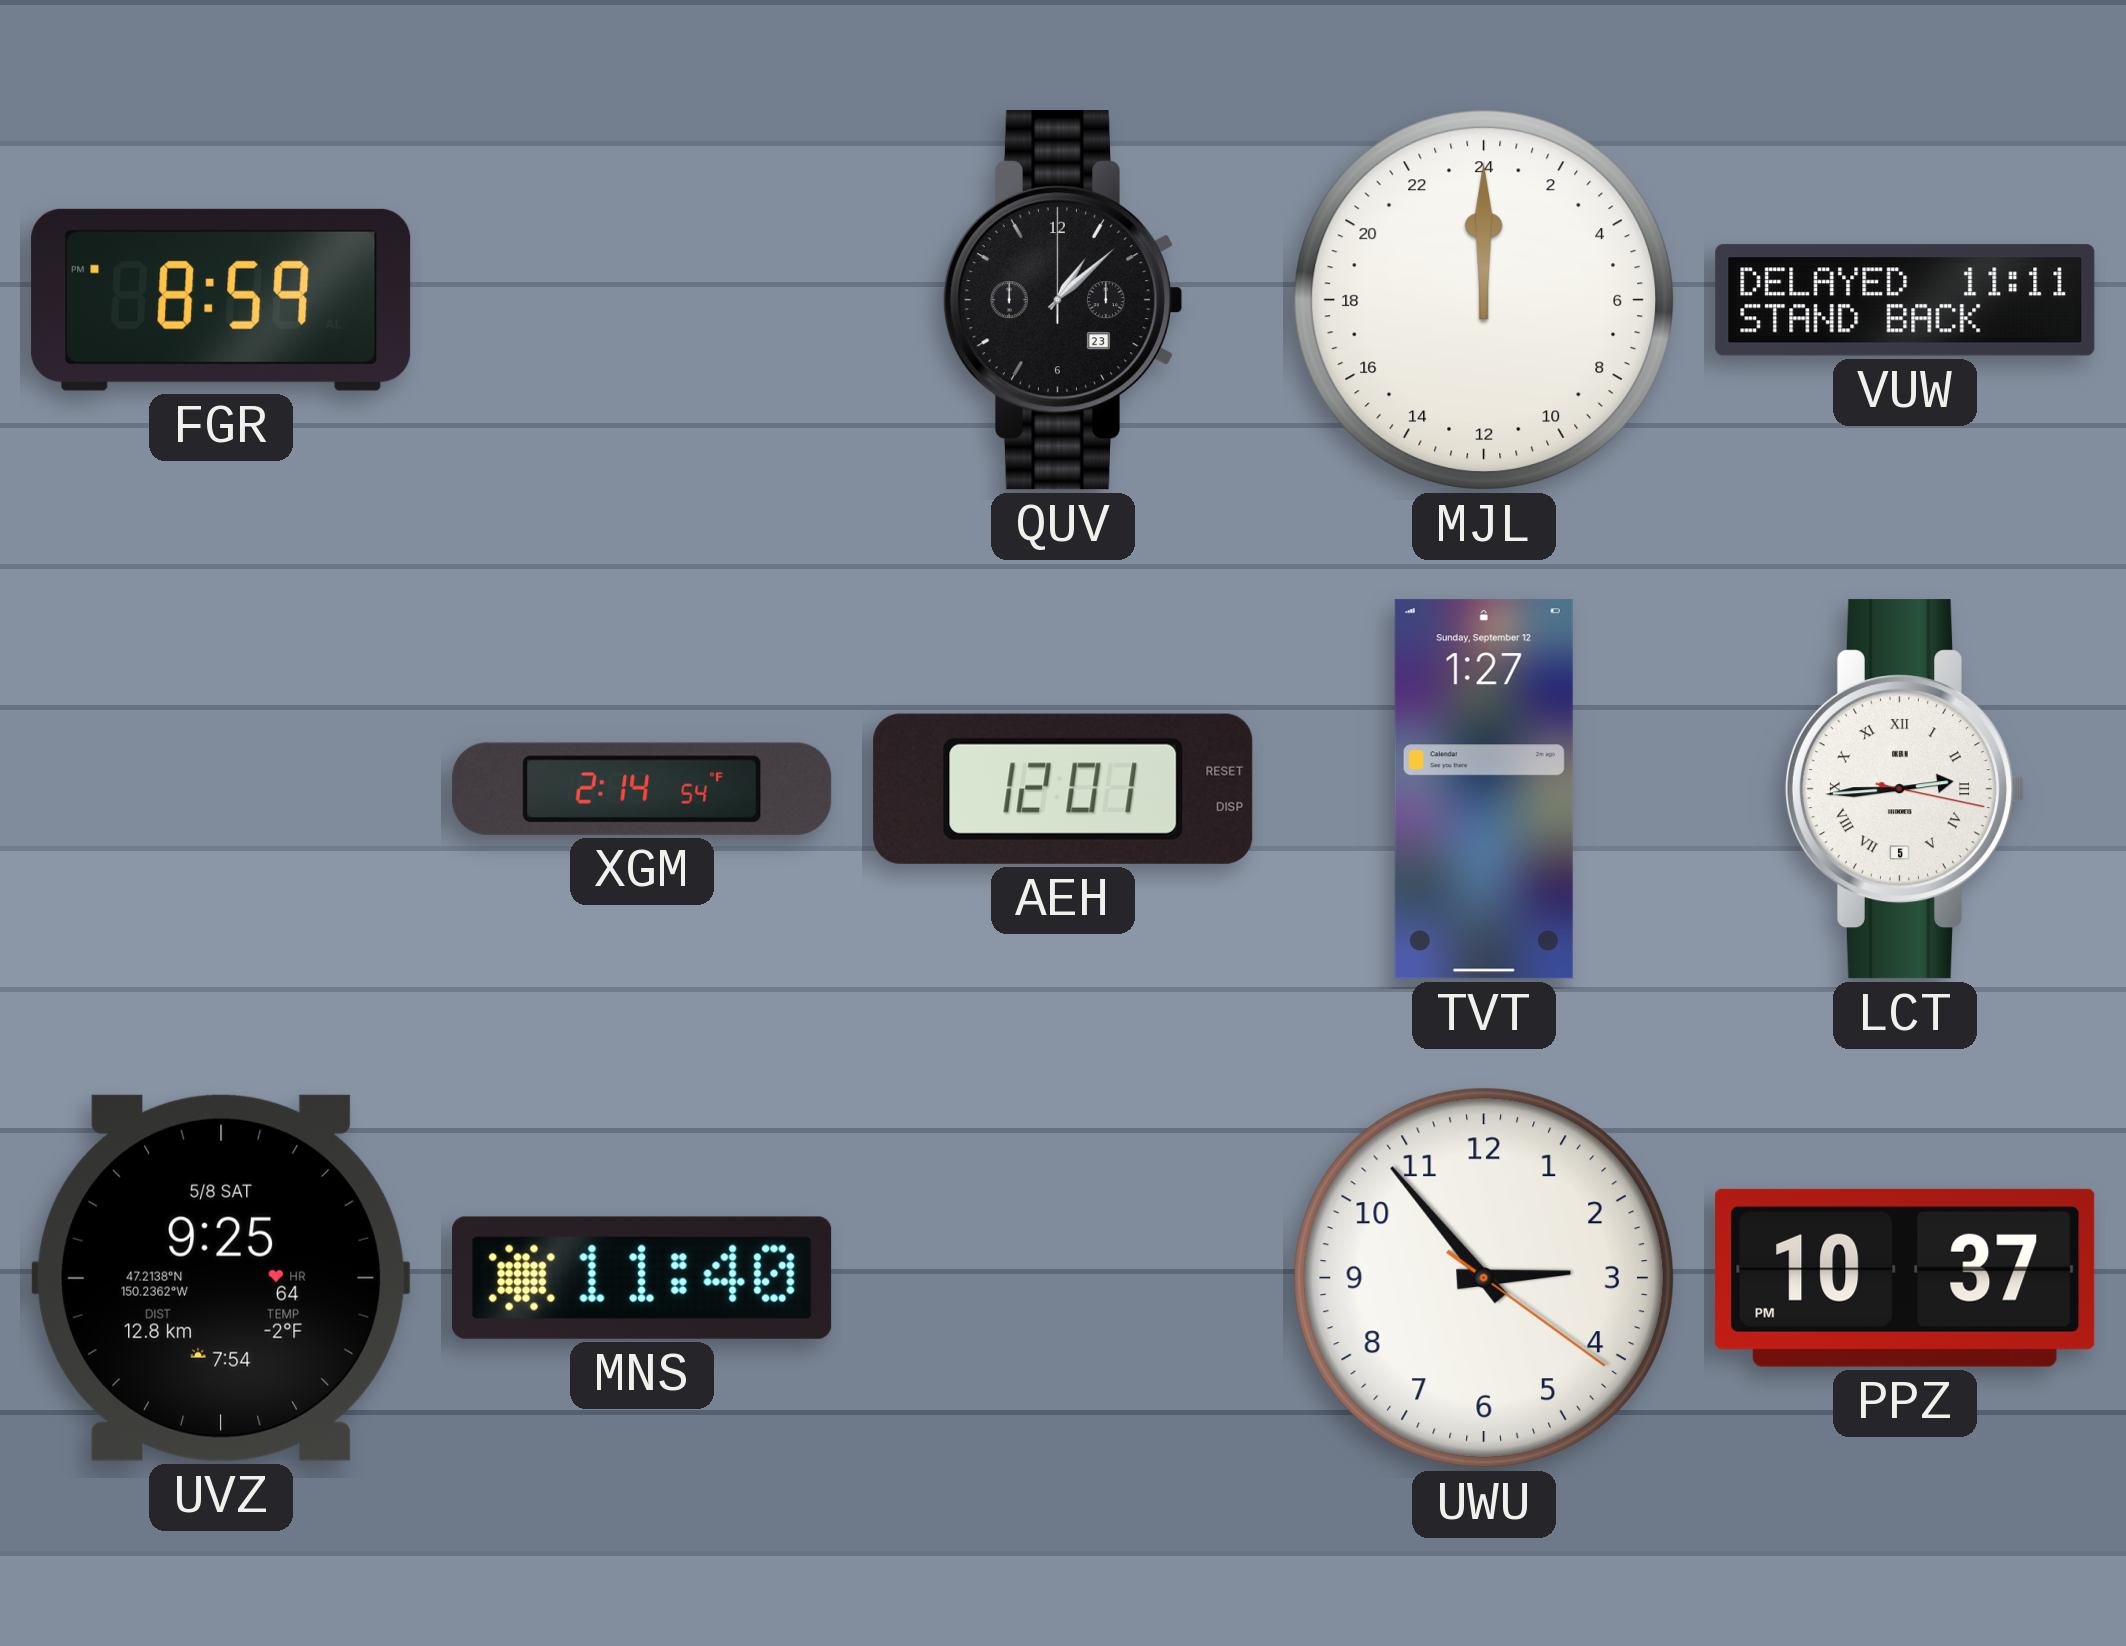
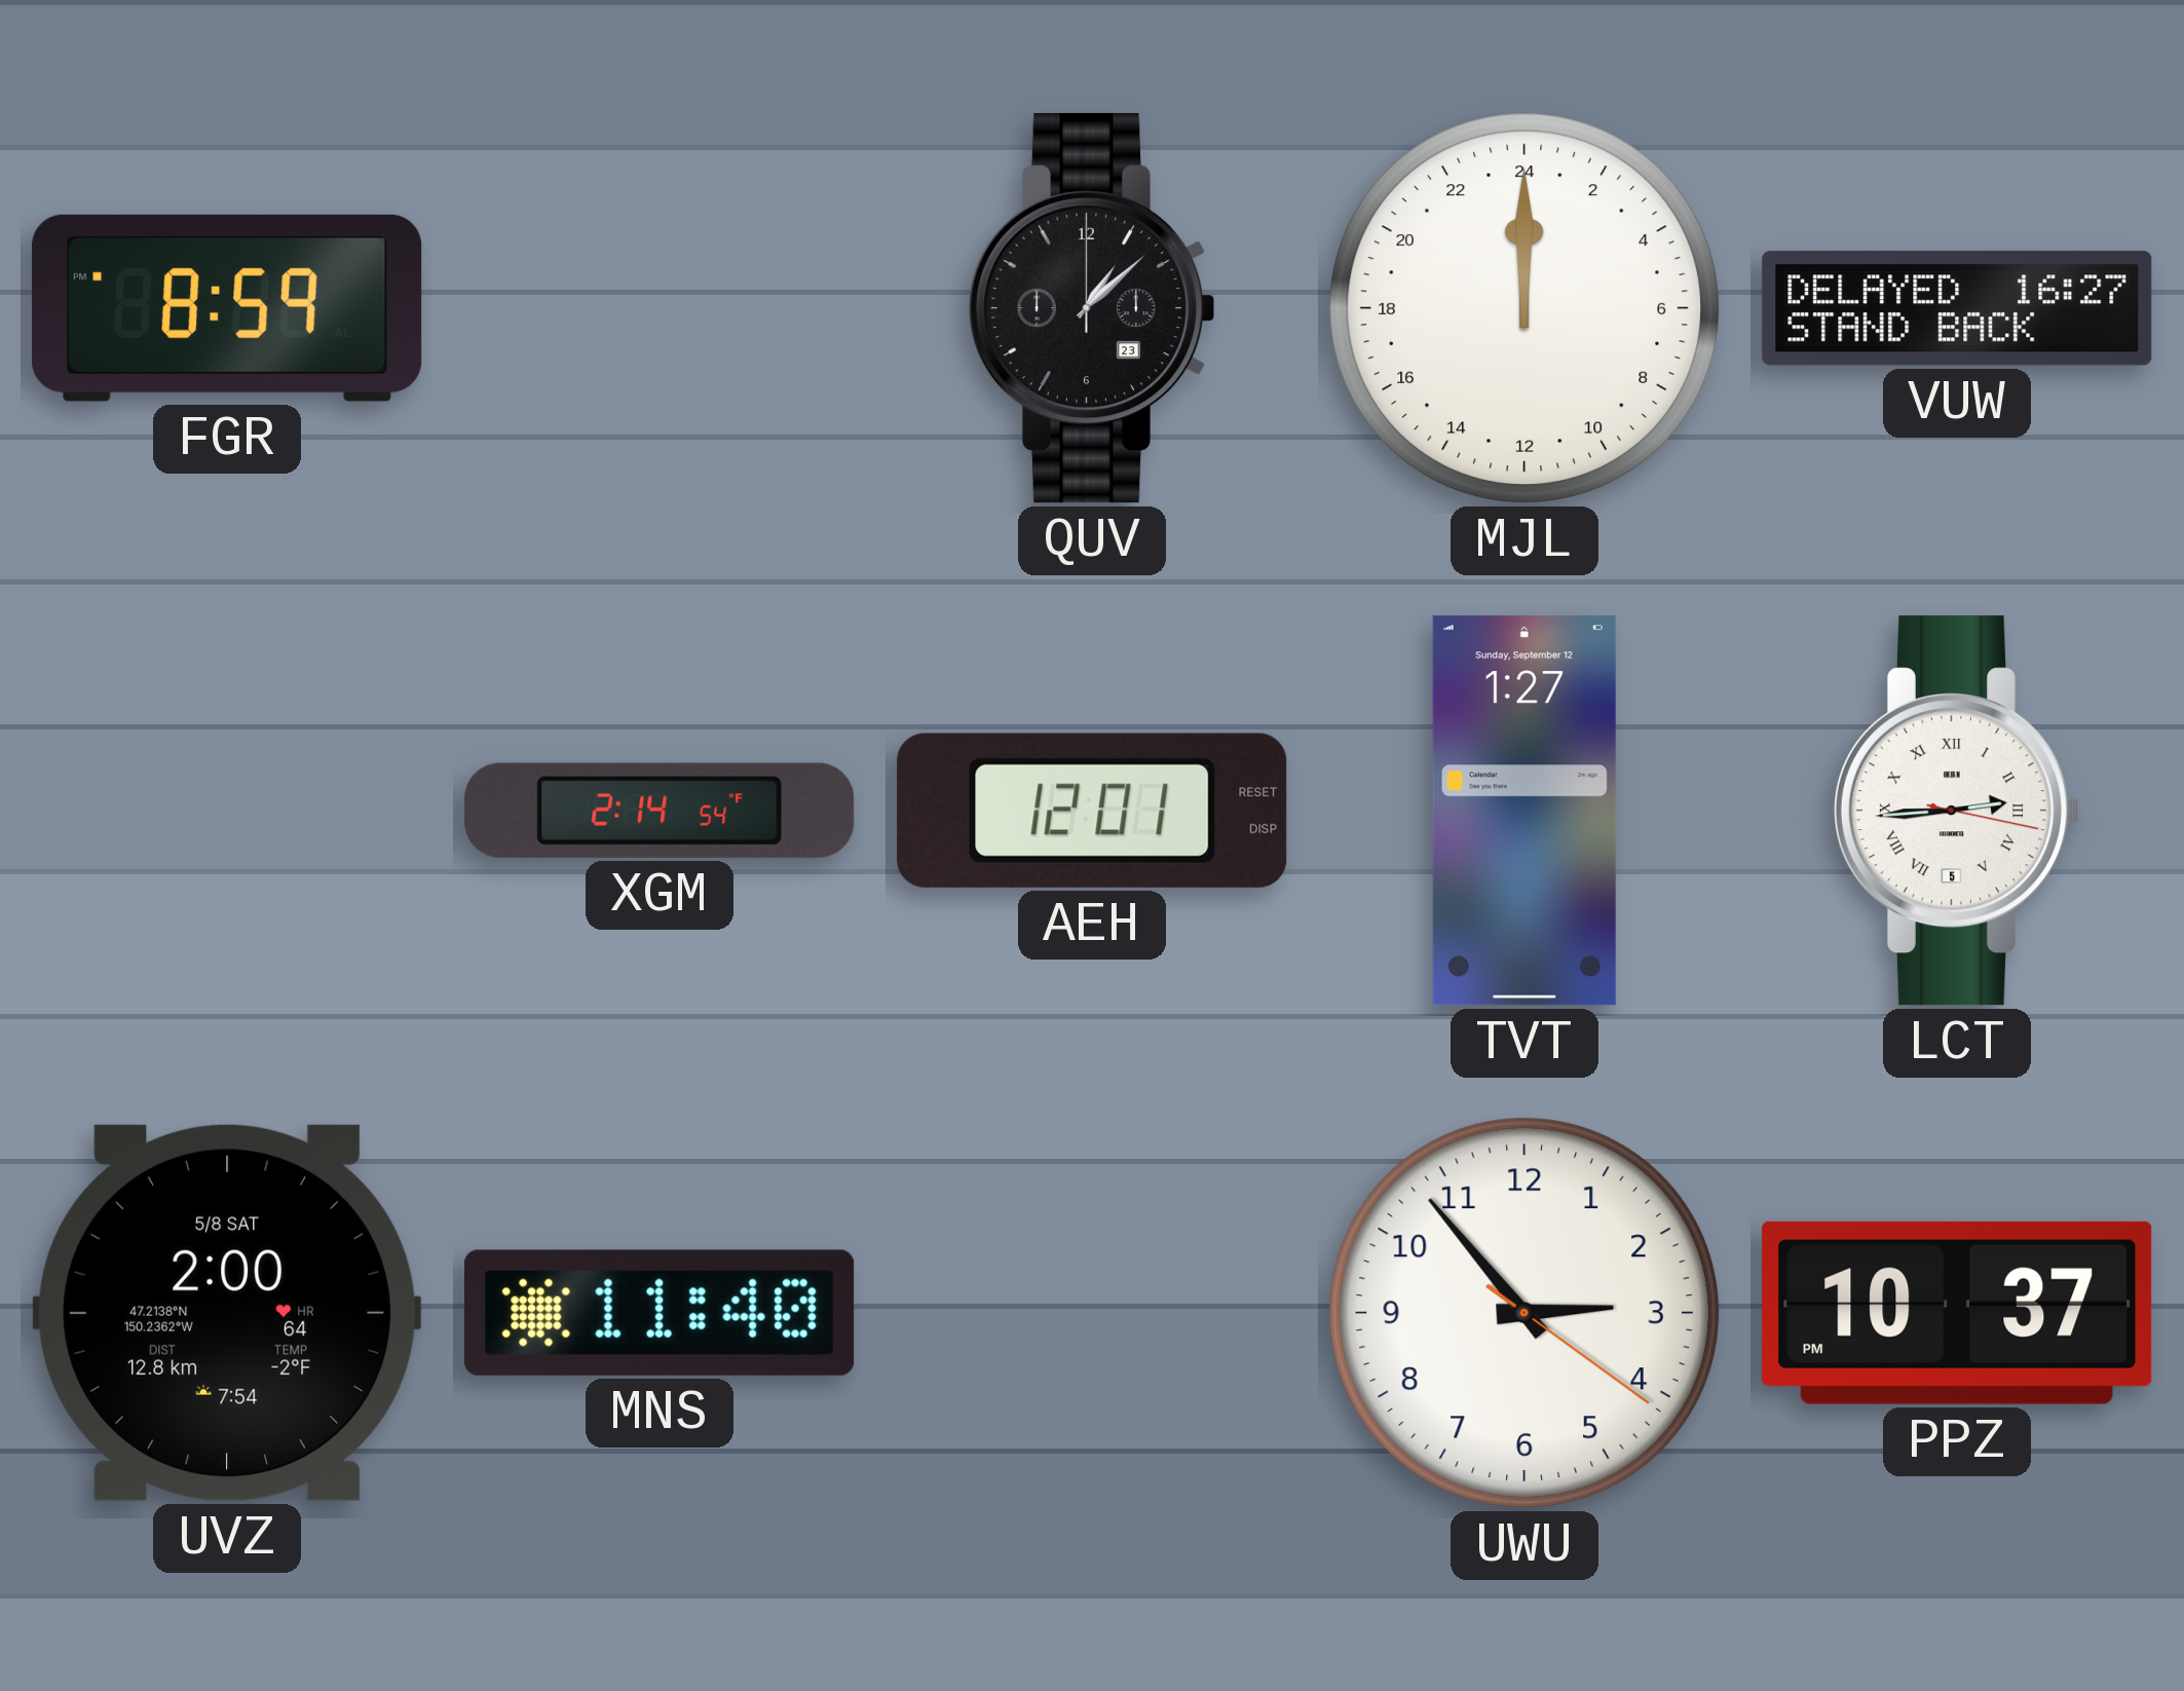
VUW: 11:11 -> 16:27 (1957, 308)
UVZ: 9:25 -> 2:00 (227, 1313)
